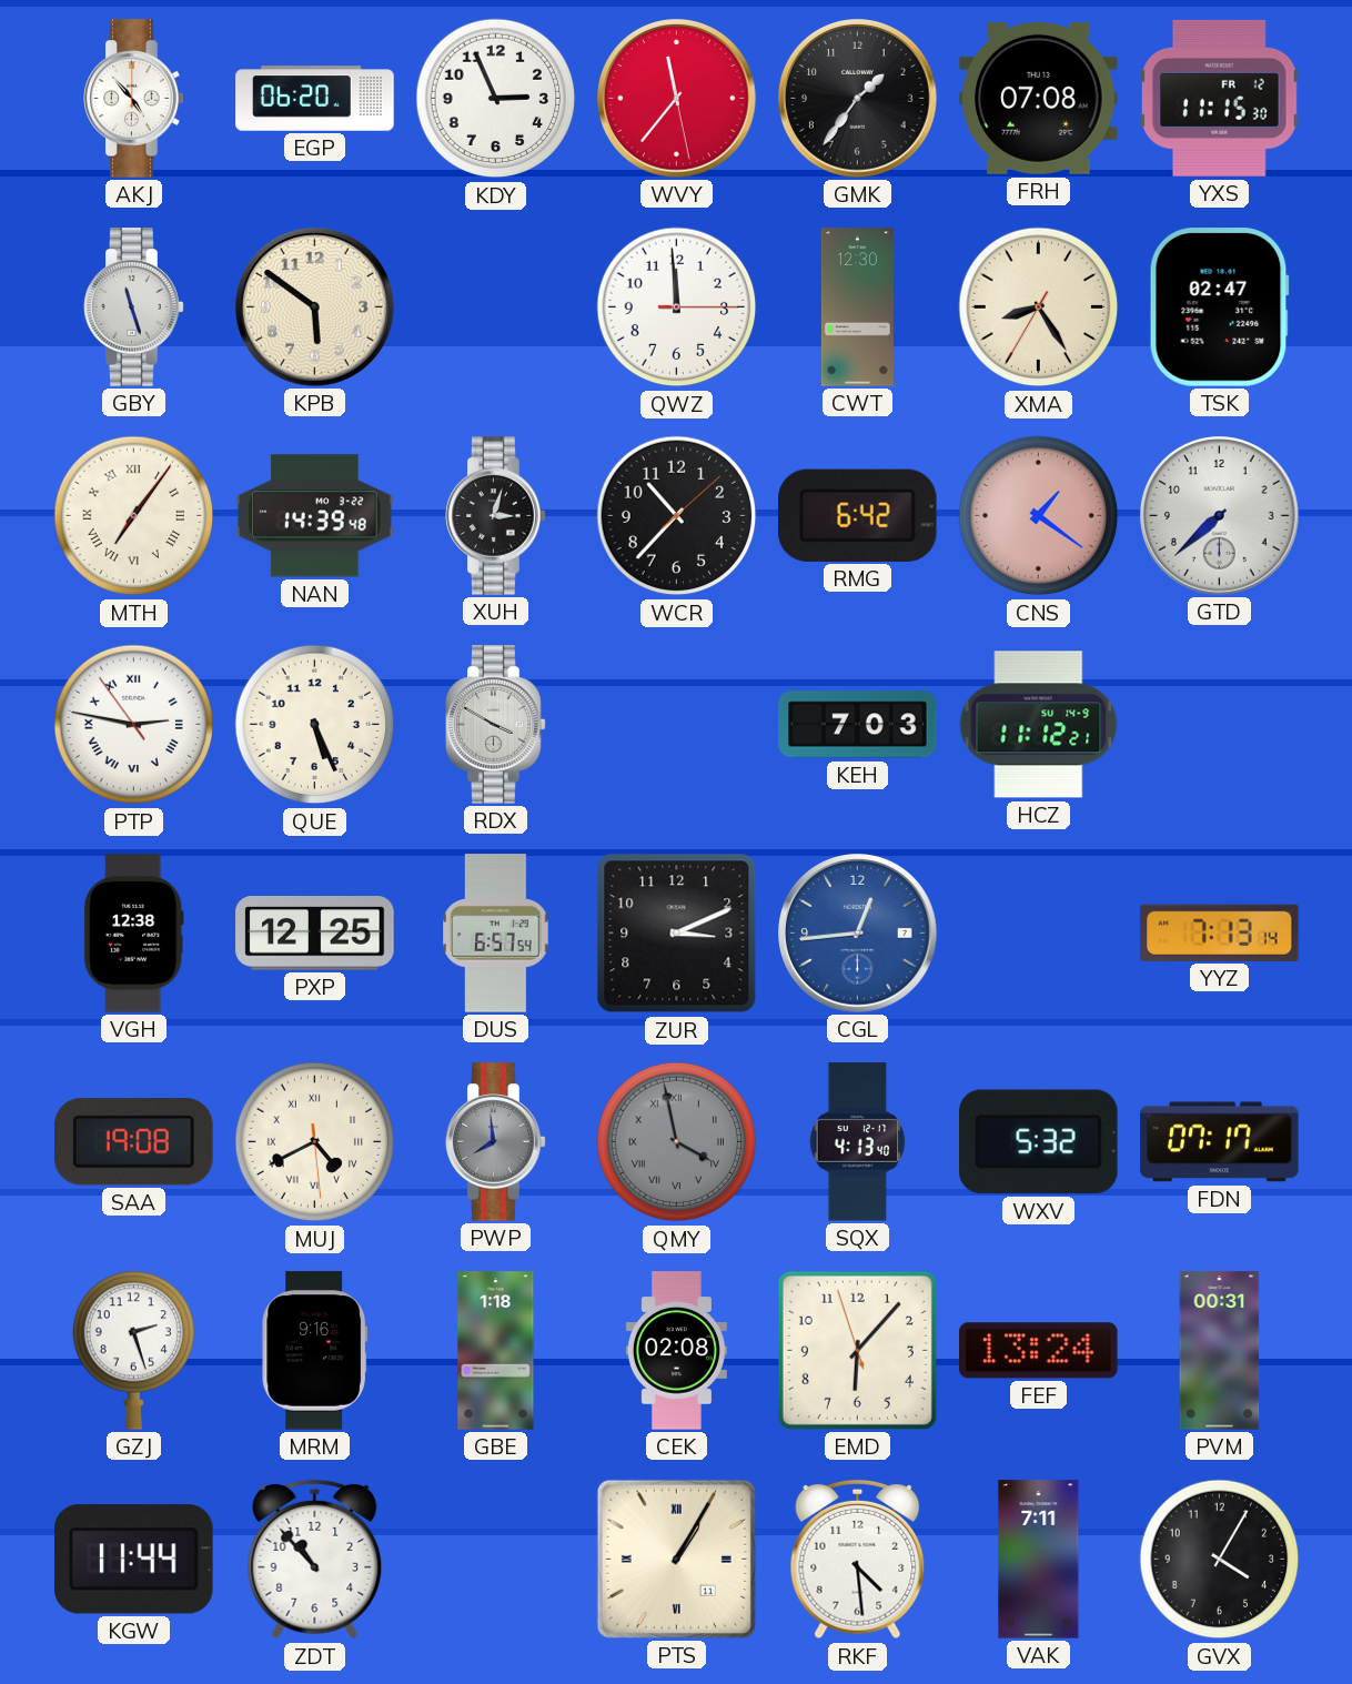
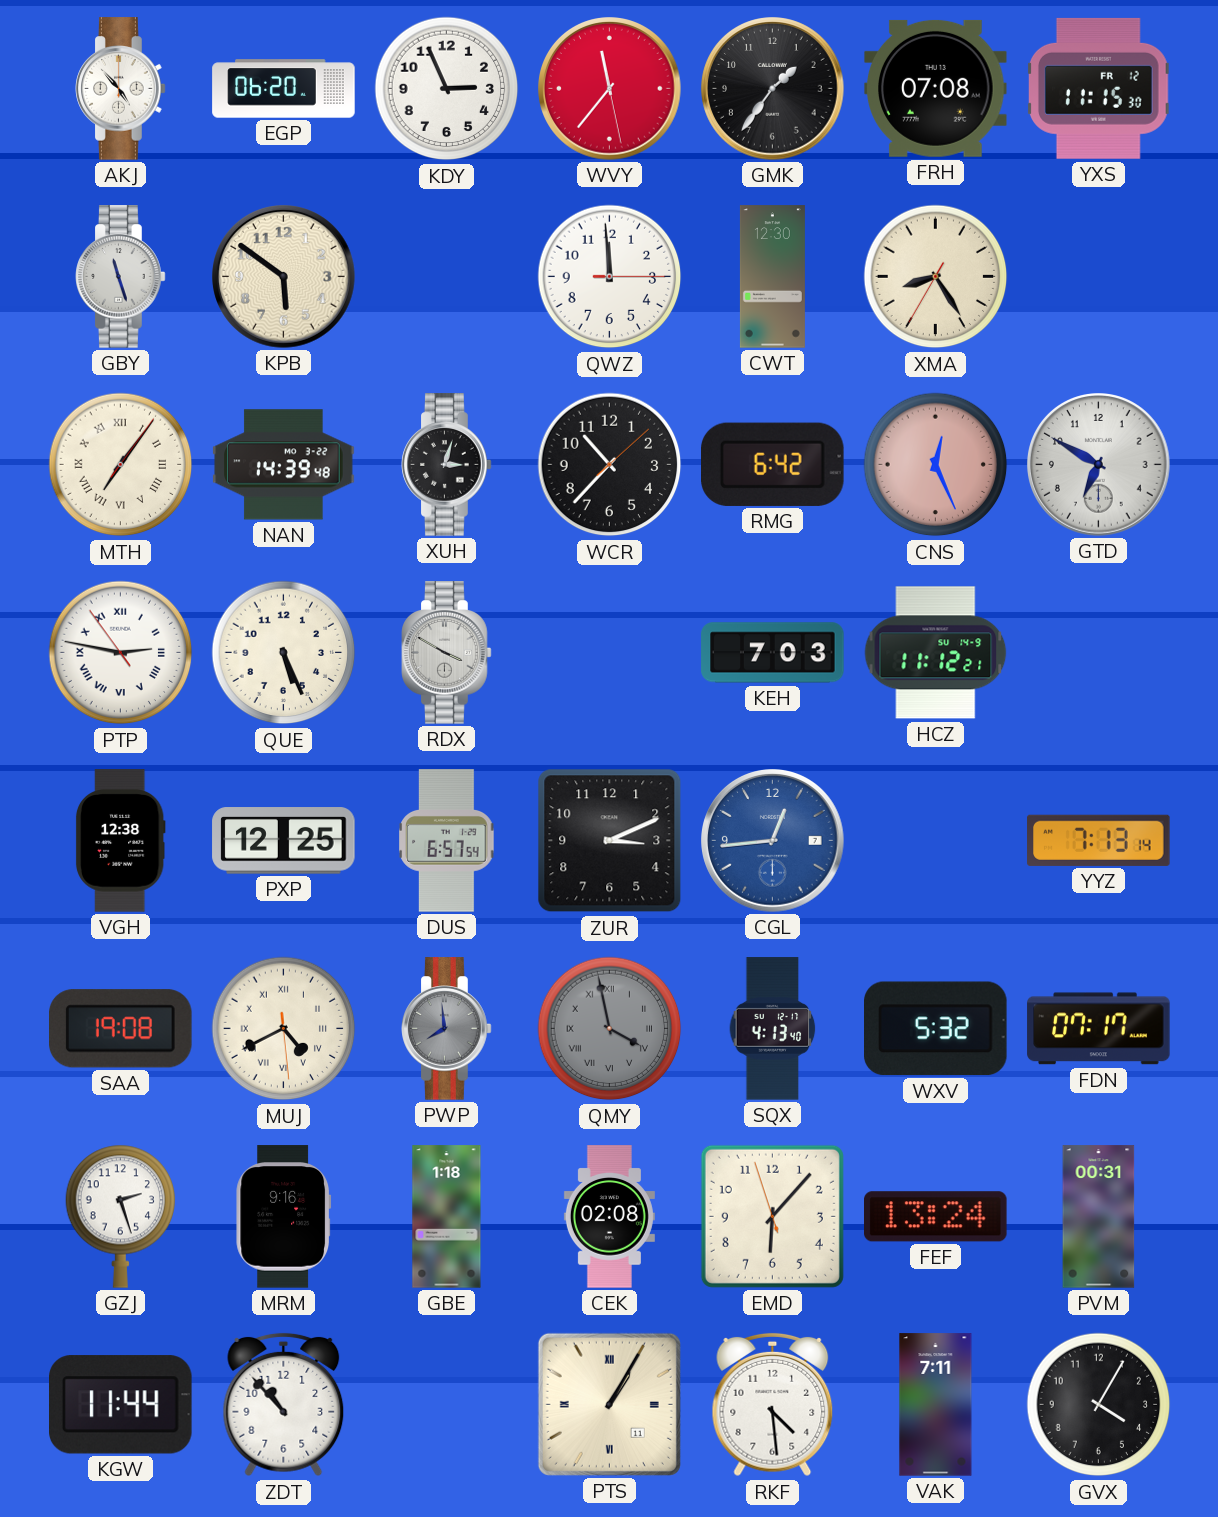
TSK: 02:47 -> none (1219, 307)
CNS: 1:21 -> 12:26 (936, 465)
GTD: 7:38 -> 6:50 (1099, 465)
